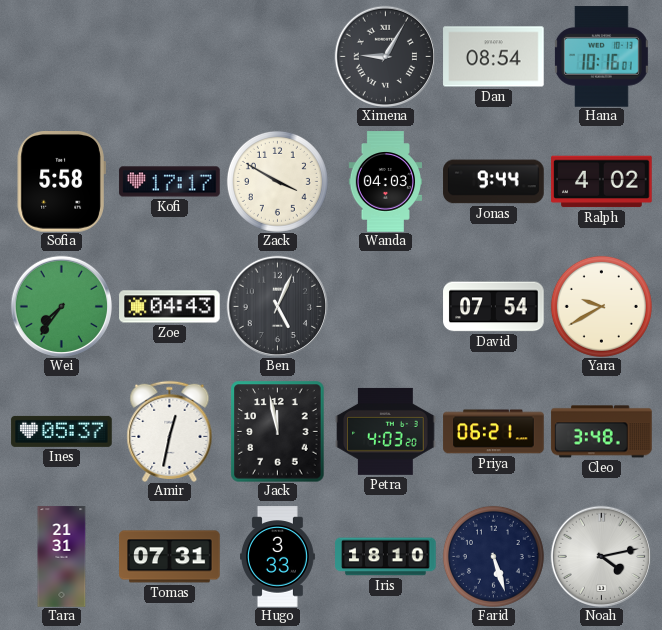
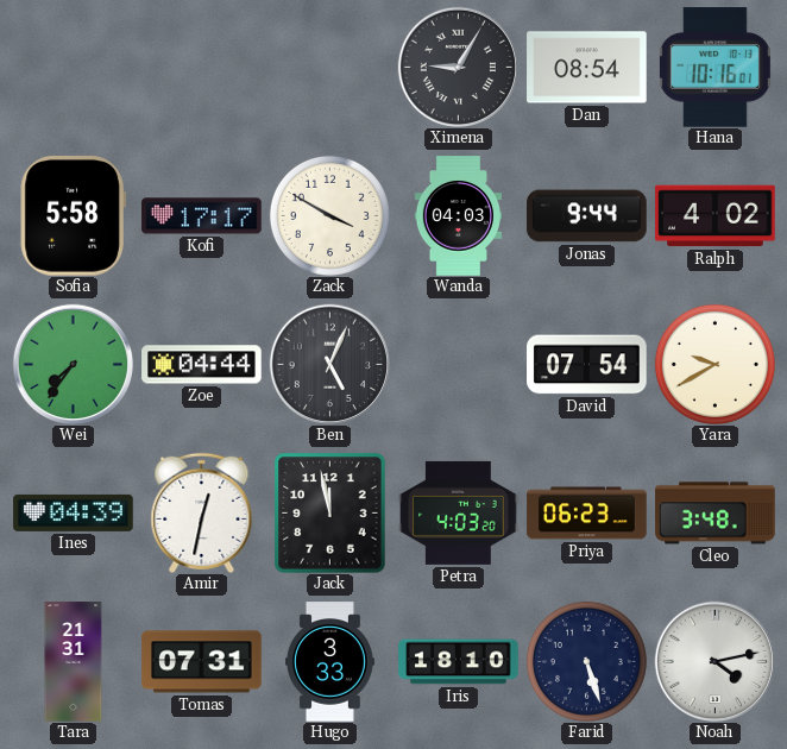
Zoe: 04:43 -> 04:44 (202, 365)
Ines: 05:37 -> 04:39 (74, 512)
Priya: 06:21 -> 06:23 (587, 514)
